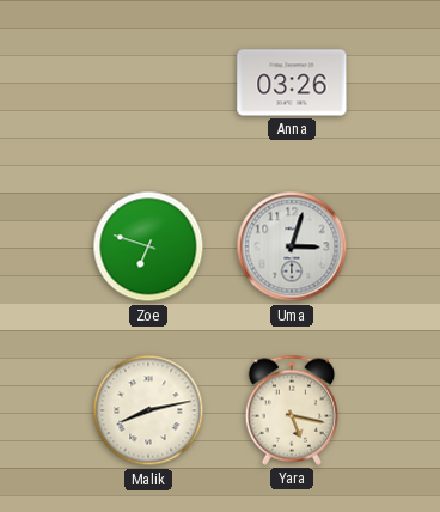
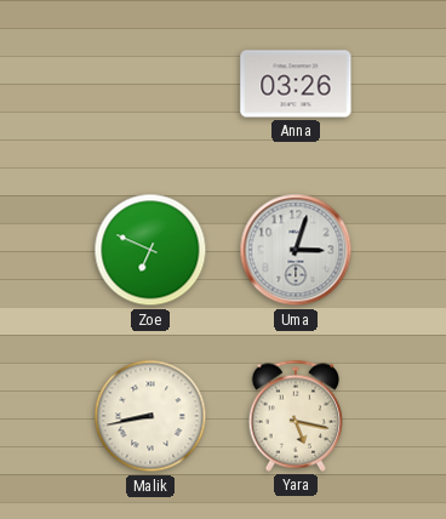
Zoe: 6:48 -> 6:49 (150, 250)
Malik: 8:13 -> 8:43 (150, 416)
